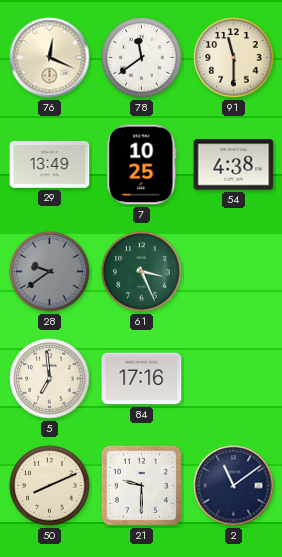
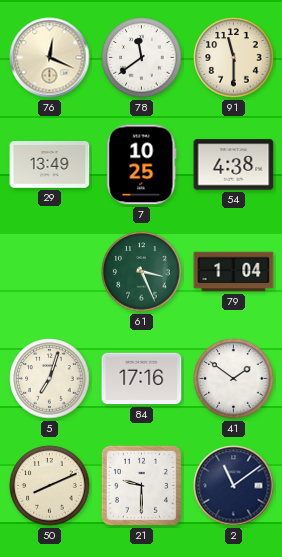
28: 9:39 -> none (50, 272)
79: none -> 1:04 (234, 272)
5: 6:59 -> 7:03 (50, 379)
41: none -> 1:51 (234, 379)
